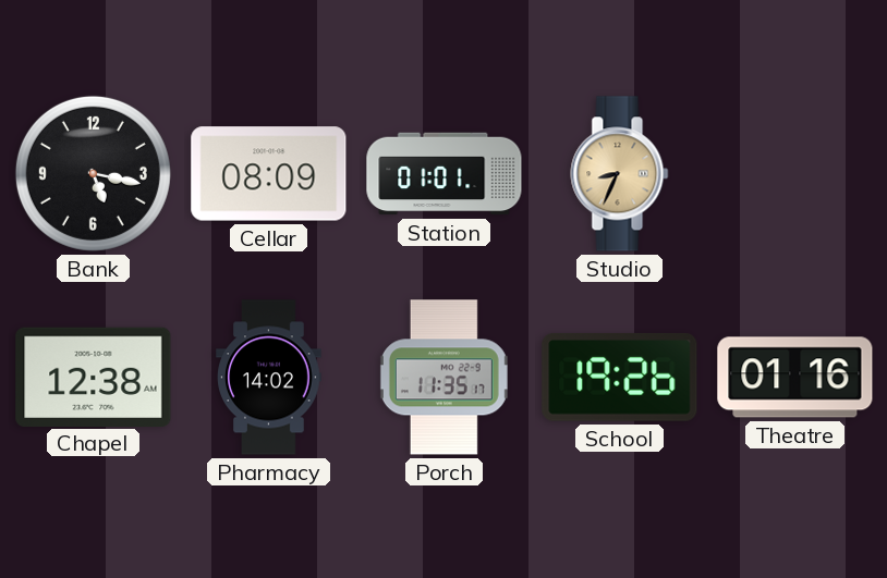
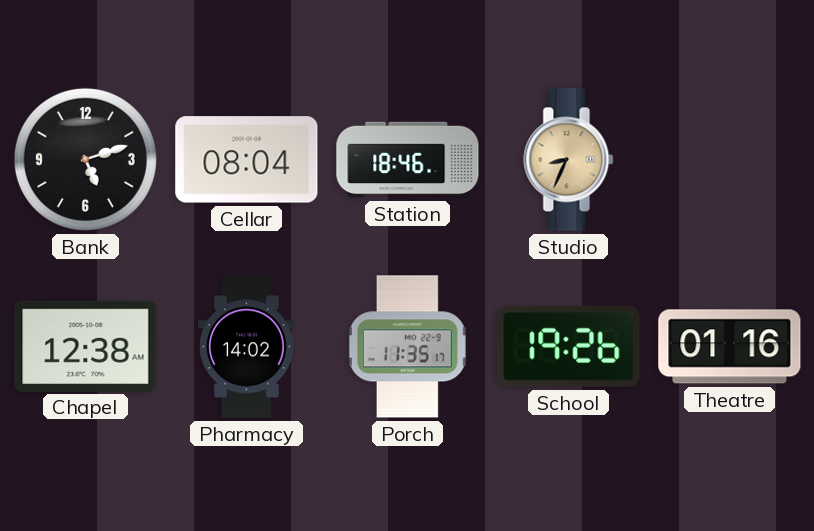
Bank: 5:17 -> 5:12 (85, 159)
Cellar: 08:09 -> 08:04 (247, 160)
Station: 01:01 -> 18:46 (408, 160)
